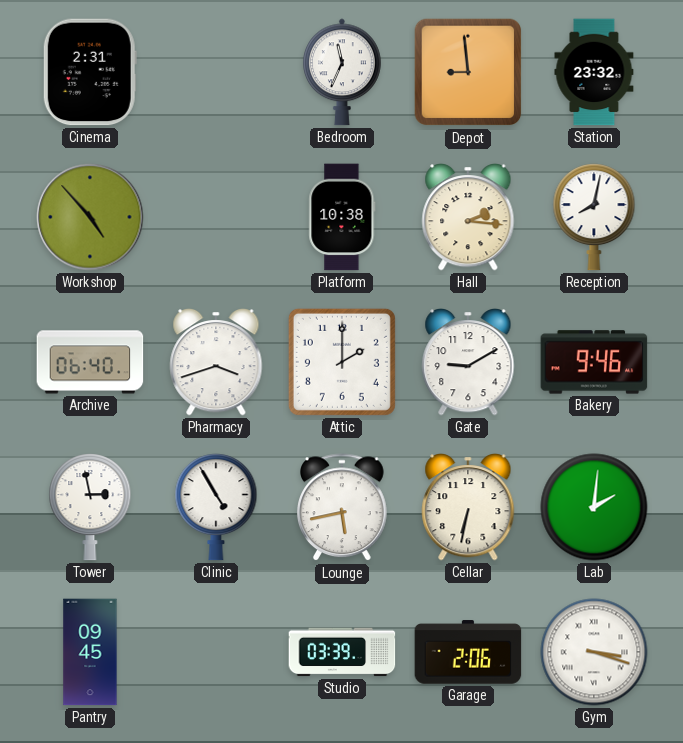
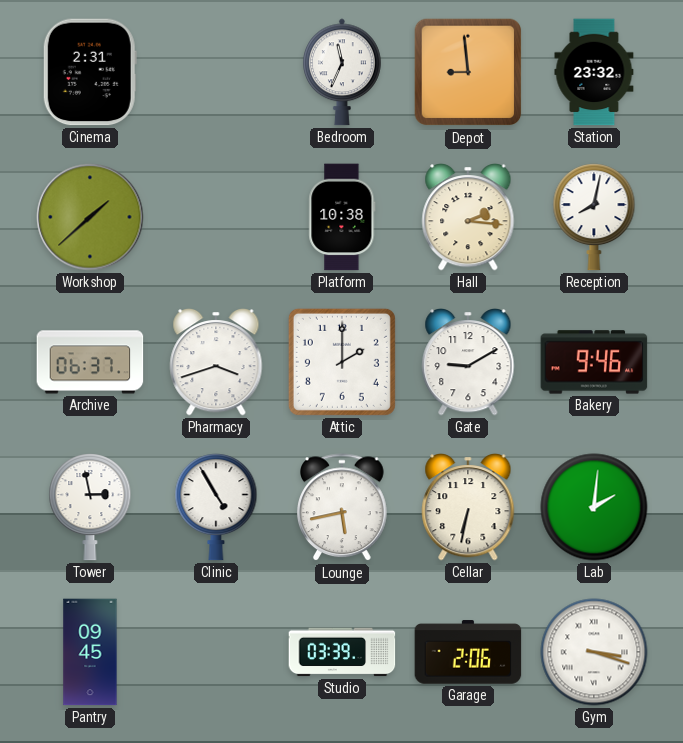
Workshop: 4:53 -> 1:38 (90, 217)
Archive: 06:40 -> 06:37 (90, 362)
